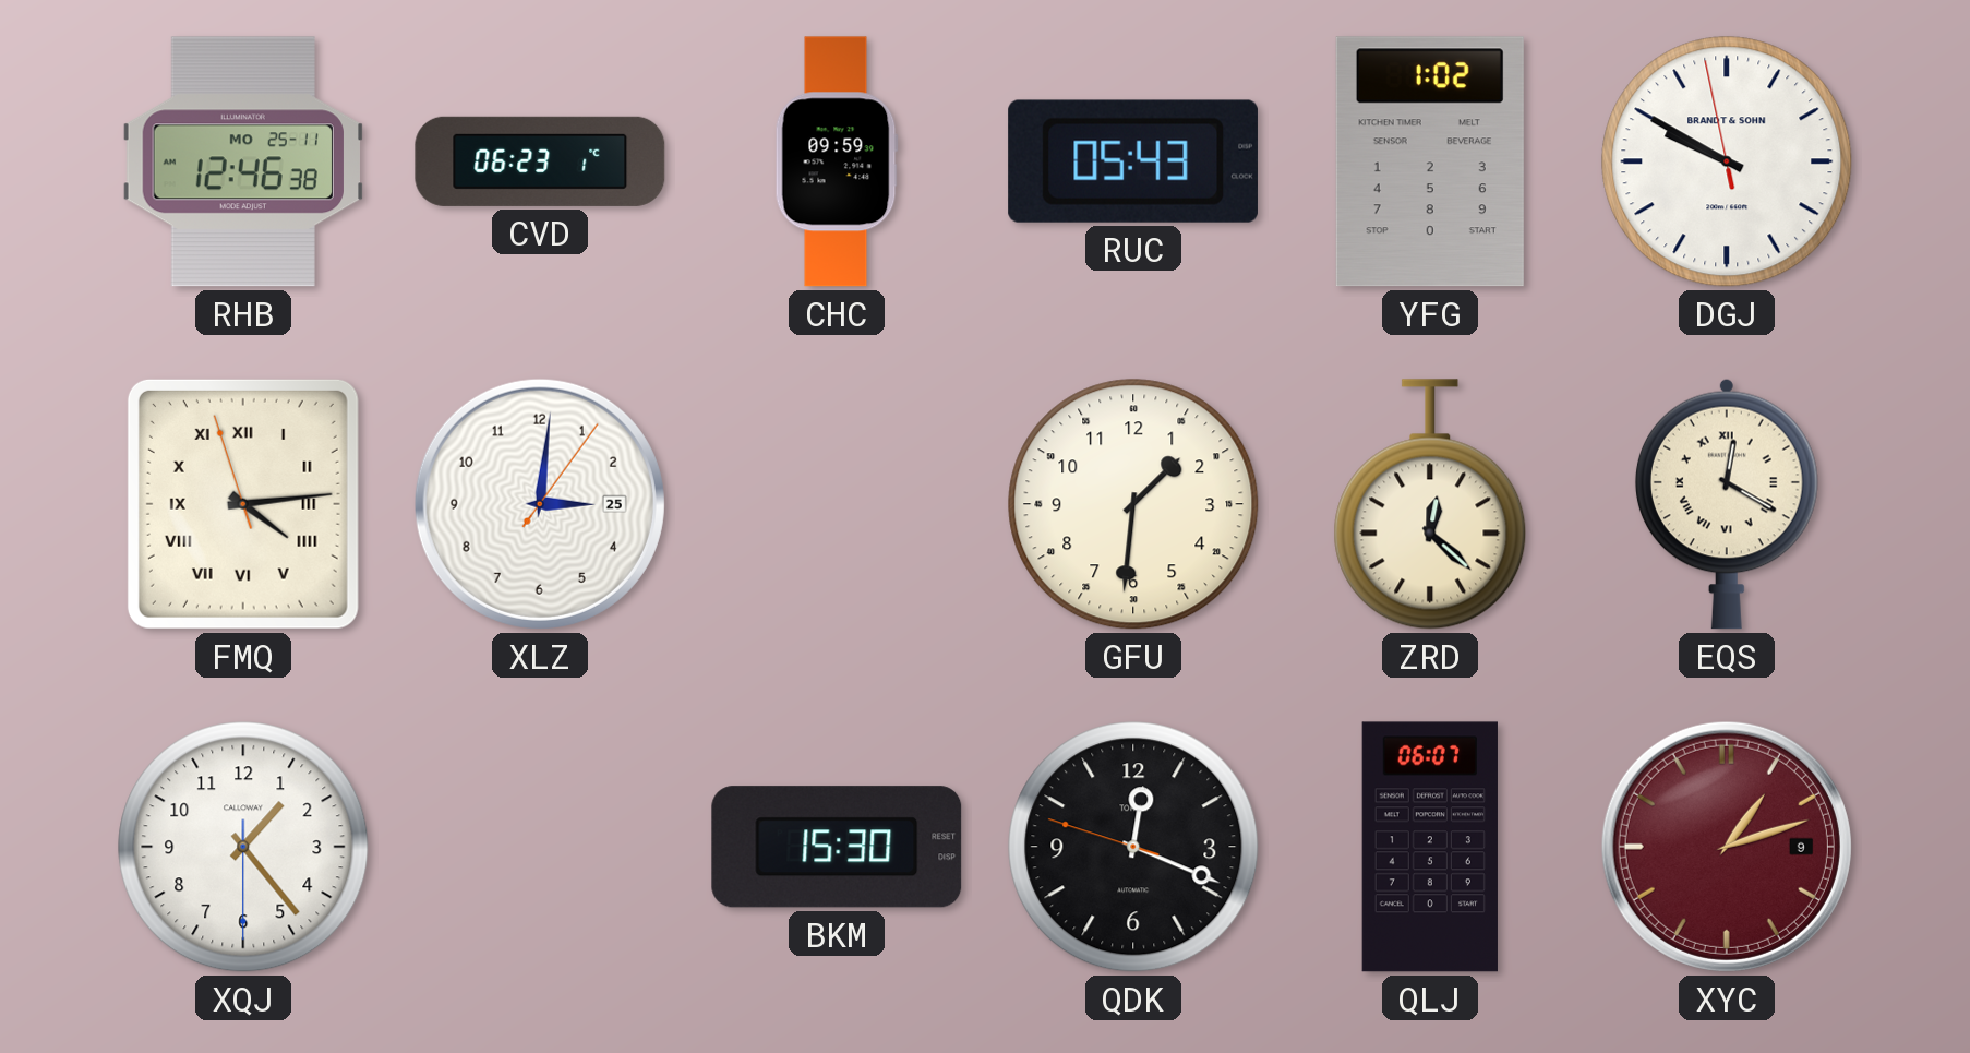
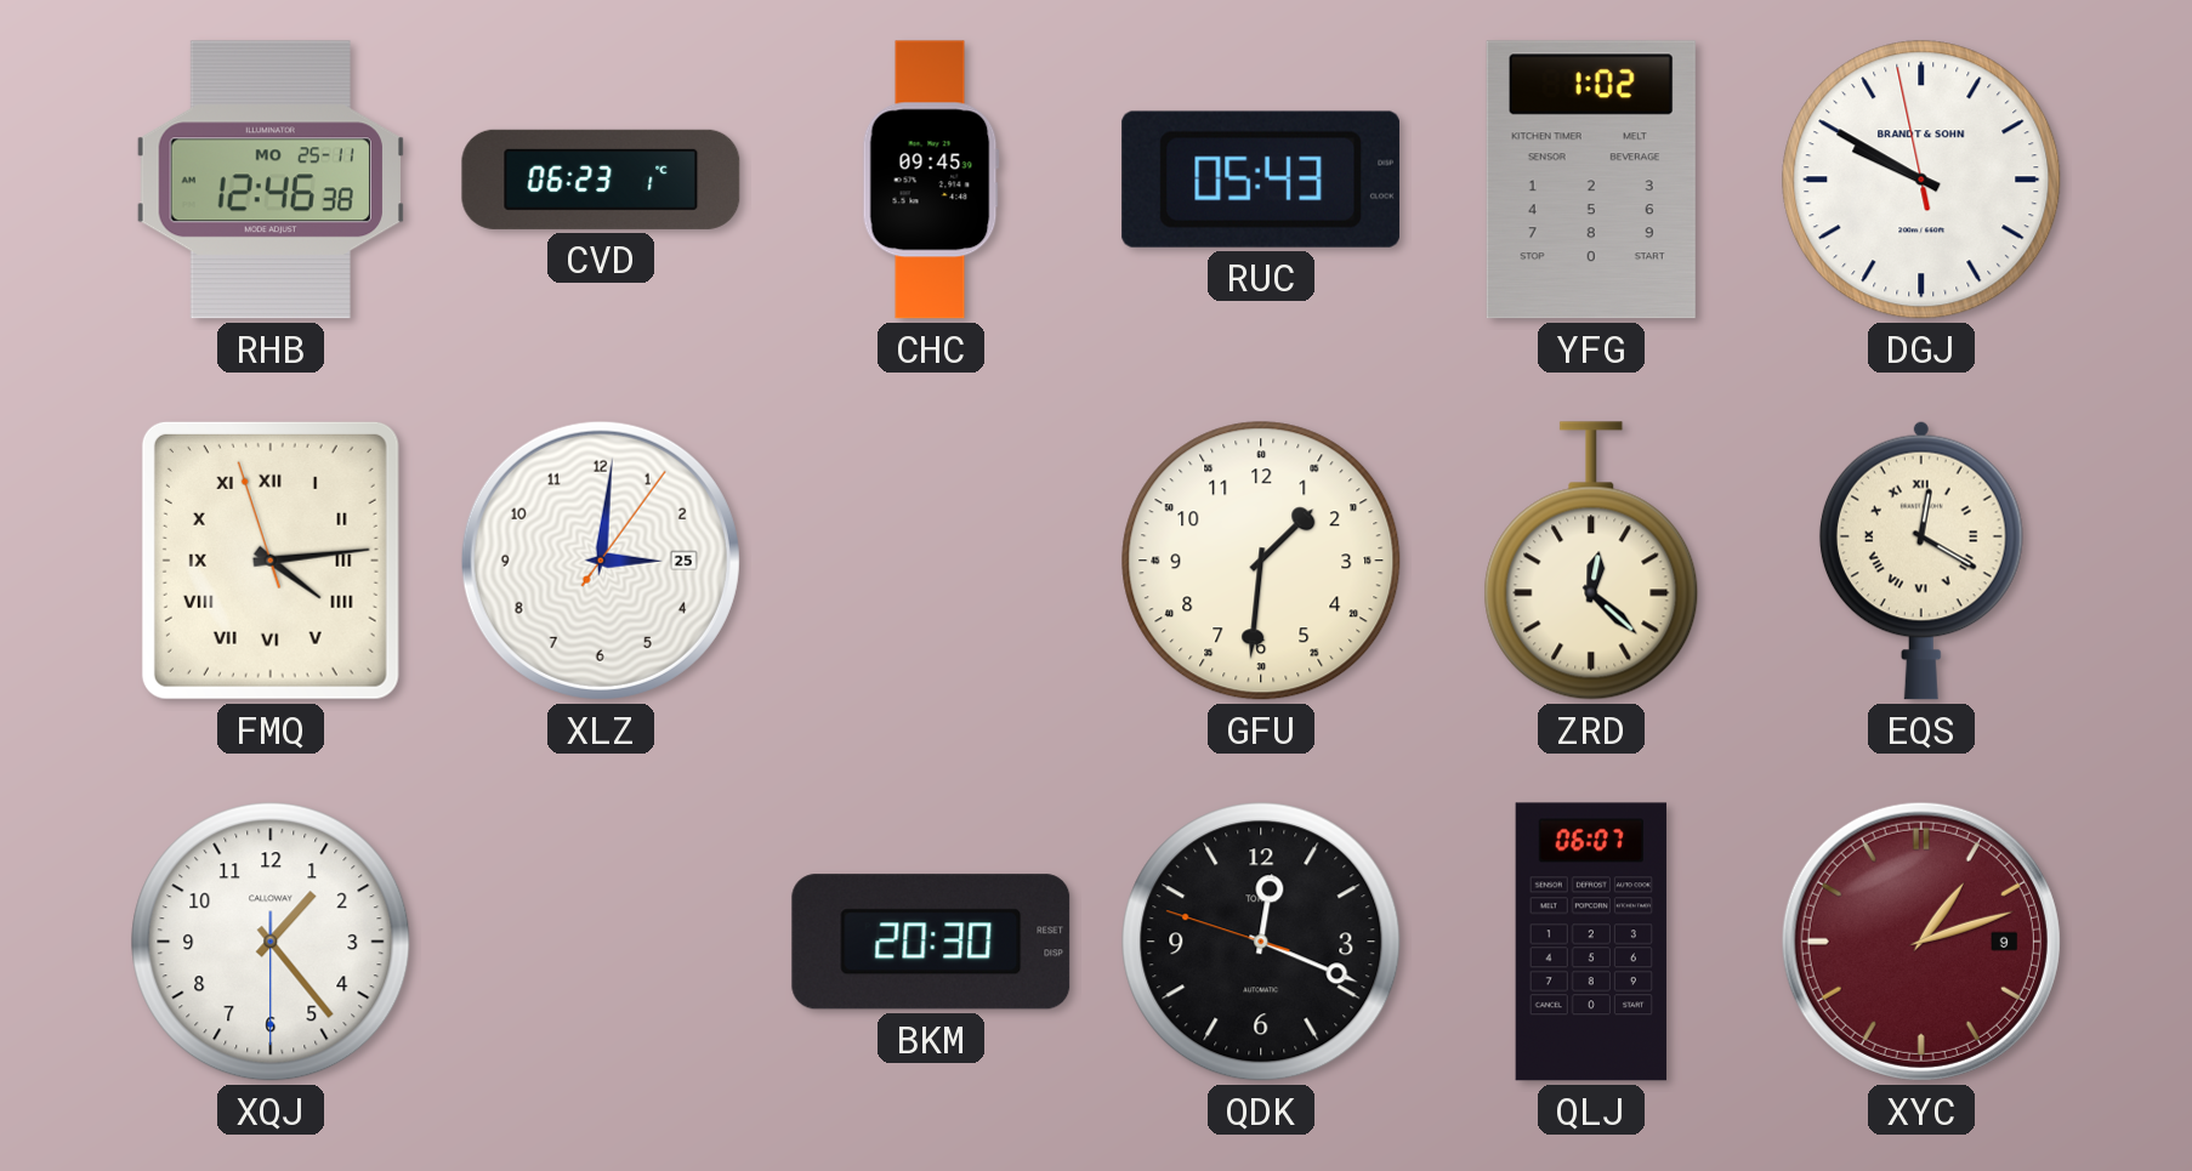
CHC: 09:59 -> 09:45 (931, 180)
BKM: 15:30 -> 20:30 (931, 942)
